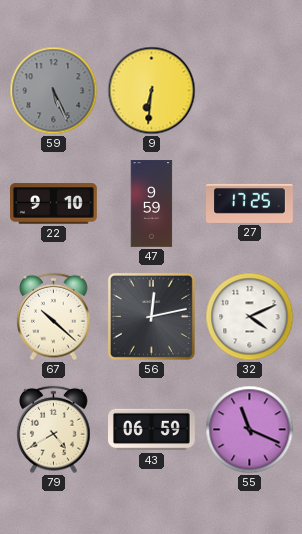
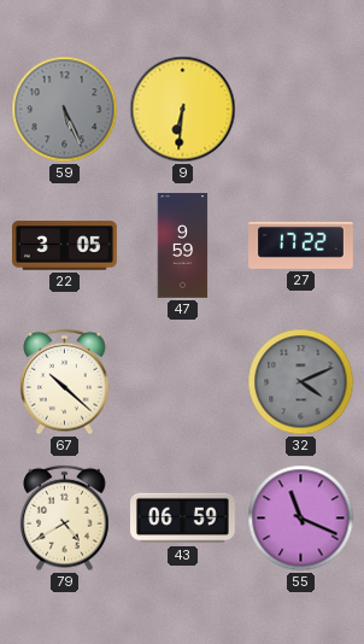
22: 9:10 -> 3:05 (65, 246)
27: 17:25 -> 17:22 (301, 245)
56: 12:13 -> none (151, 316)
32 dial: white -> grey (301, 382)
